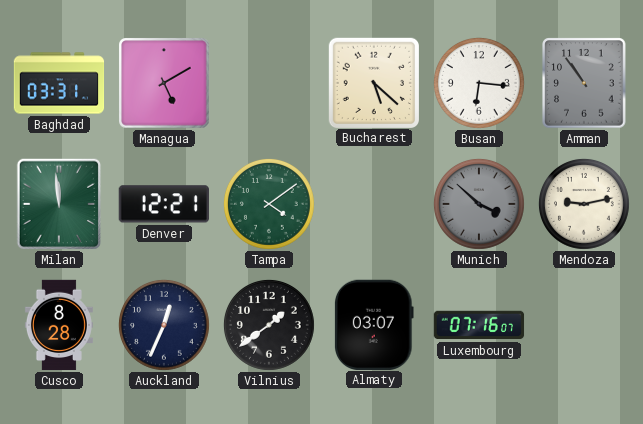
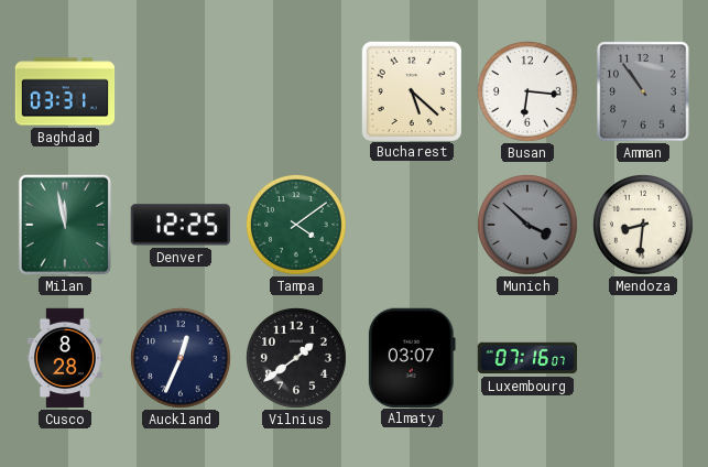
Managua: 5:10 -> none (164, 83)
Milan: 11:59 -> 11:58 (65, 225)
Denver: 12:21 -> 12:25 (181, 225)
Mendoza: 9:13 -> 8:31 (643, 225)
